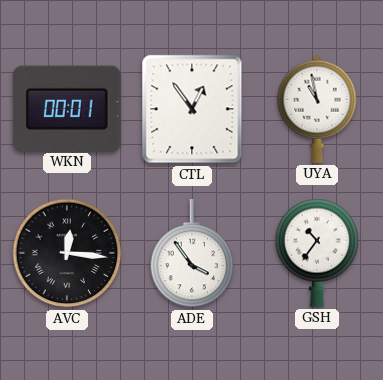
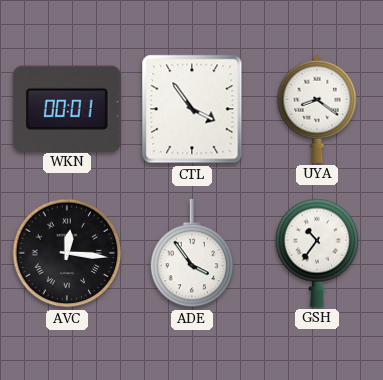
CTL: 12:54 -> 3:54 (192, 109)
UYA: 10:58 -> 8:21 (317, 109)
